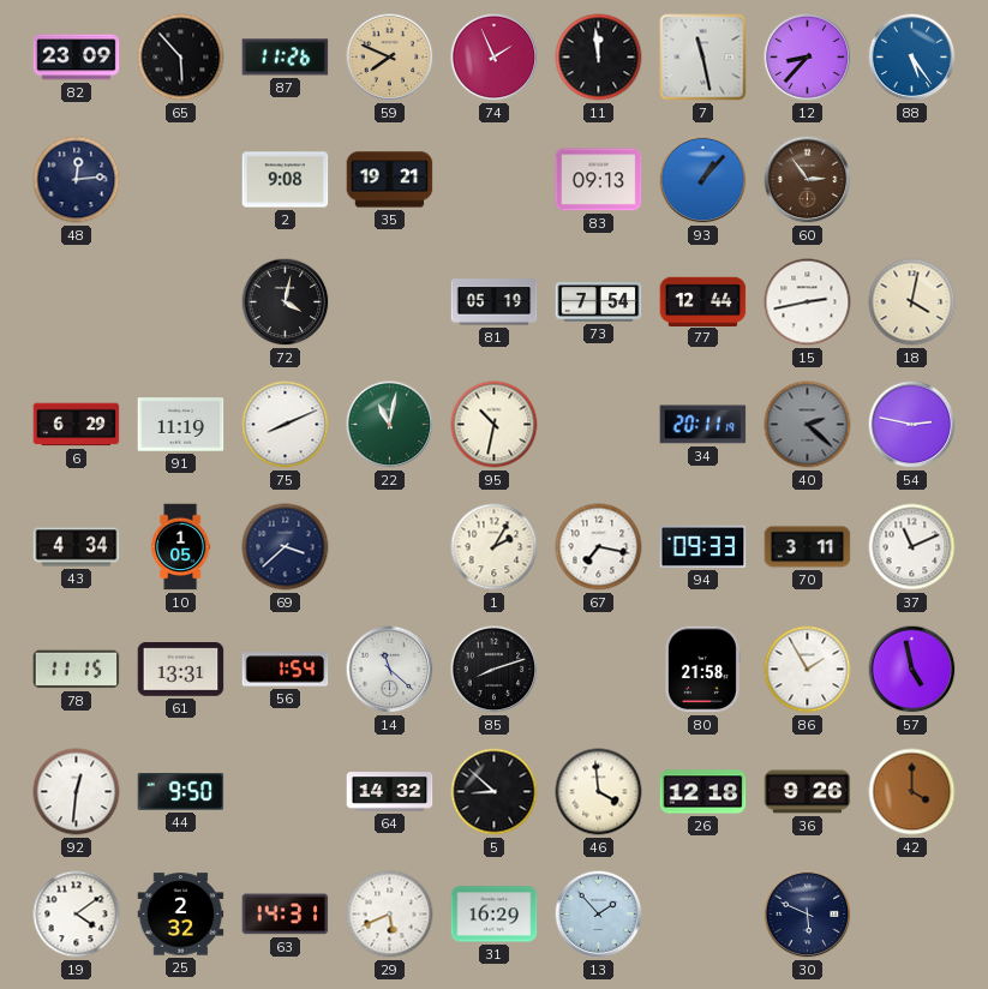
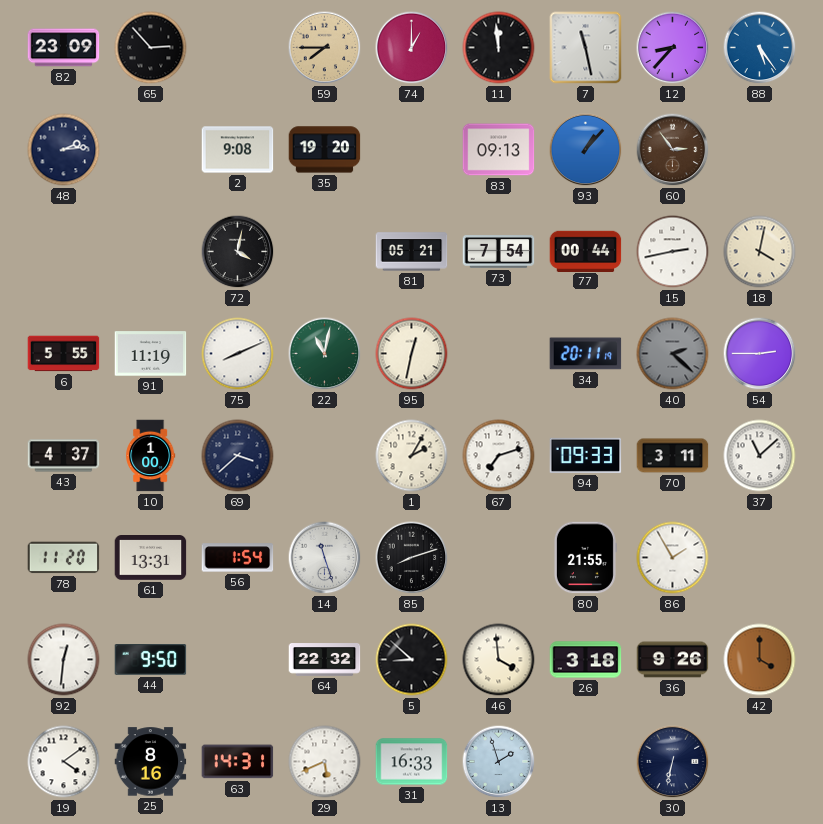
65: 5:53 -> 2:53 (151, 48)
87: 11:26 -> none (286, 58)
59: 7:49 -> 7:45 (325, 48)
74: 1:56 -> 1:00 (412, 48)
48: 12:14 -> 2:14 (64, 150)
35: 19:21 -> 19:20 (325, 150)
81: 05:19 -> 05:21 (412, 252)
77: 12:44 -> 00:44 (586, 251)
6: 6:29 -> 5:55 (64, 354)
95: 10:32 -> 12:32 (412, 354)
54: 2:47 -> 2:45 (760, 354)
43: 4:34 -> 4:37 (64, 456)
10: 1:05 -> 1:00 (151, 456)
67: 7:17 -> 7:12 (499, 456)
37: 11:11 -> 11:08 (760, 456)
78: 11:15 -> 11:20 (64, 558)
14: 11:22 -> 11:27 (325, 558)
80: 21:58 -> 21:55 (585, 558)
57: 4:58 -> none (912, 670)
64: 14:32 -> 22:32 (325, 660)
26: 12:18 -> 3:18 (586, 660)
25: 2:32 -> 8:16 (151, 762)
31: 16:29 -> 16:33 (412, 762)
13: 1:53 -> 1:57 (499, 762)
30: 5:49 -> 6:32 (673, 762)
